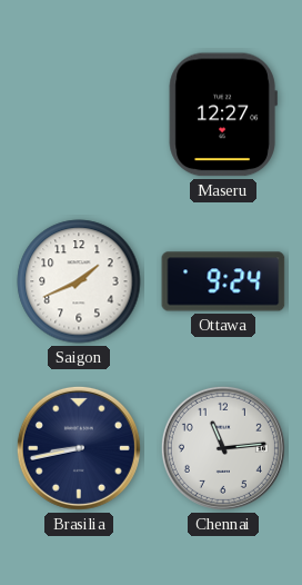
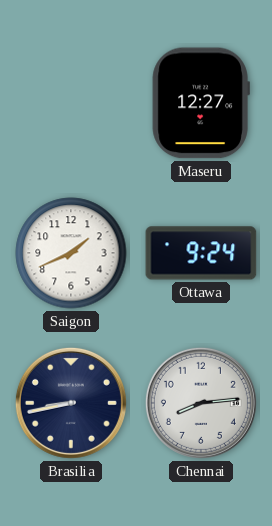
Chennai: 11:14 -> 8:14 (201, 403)
